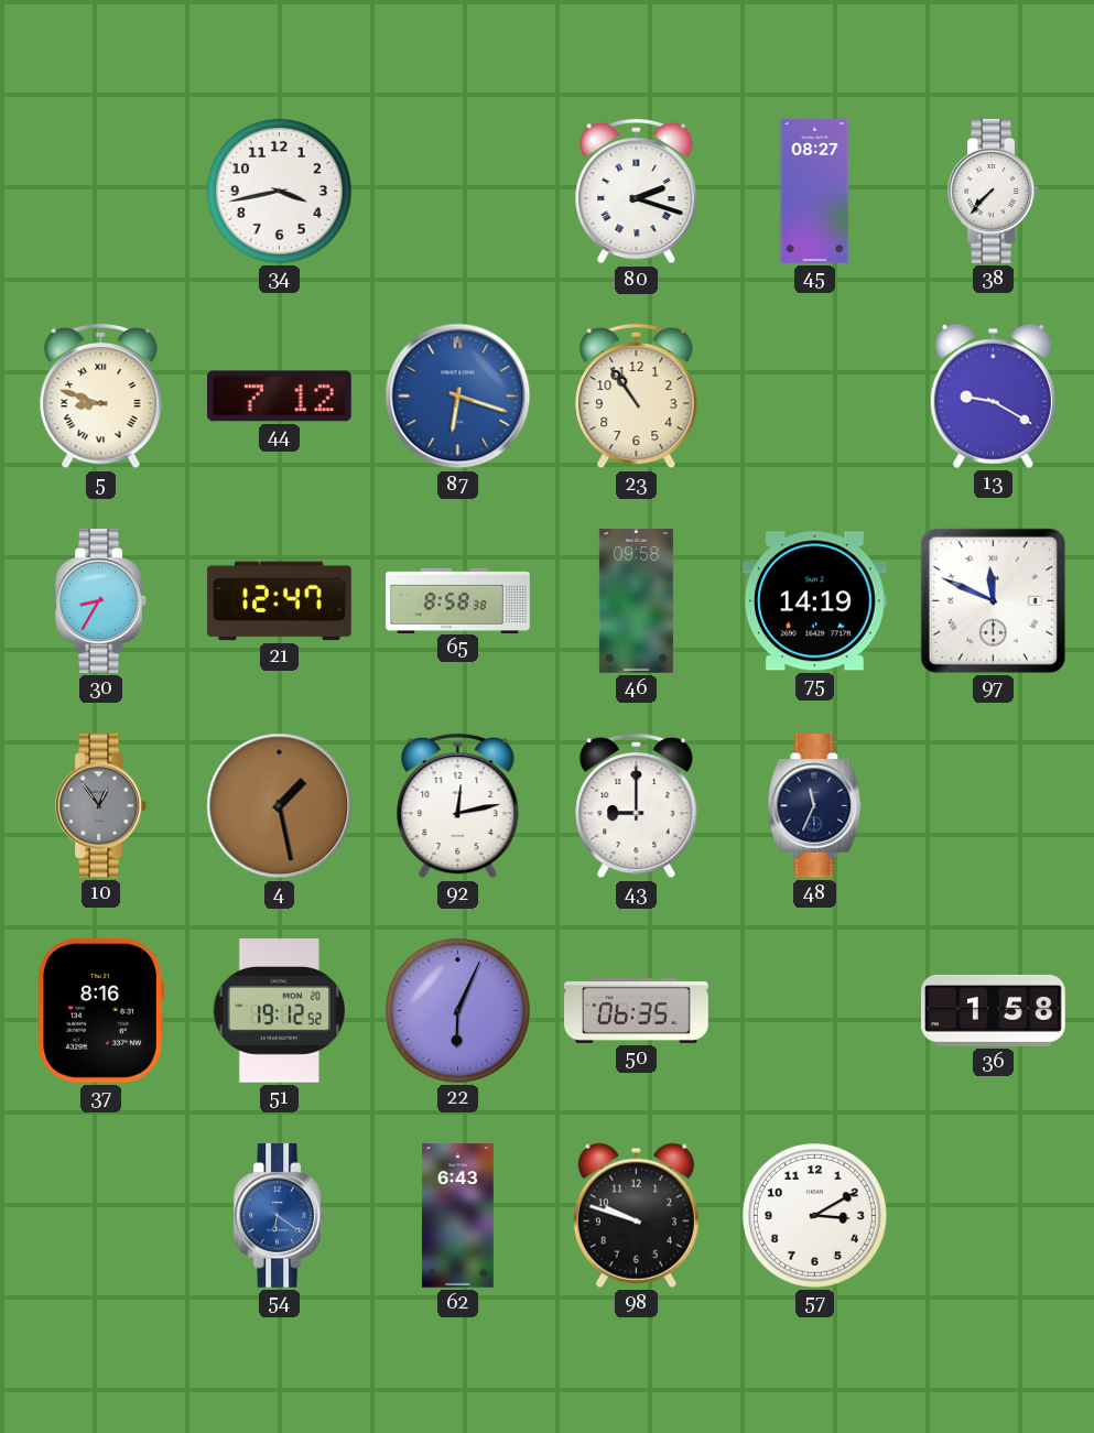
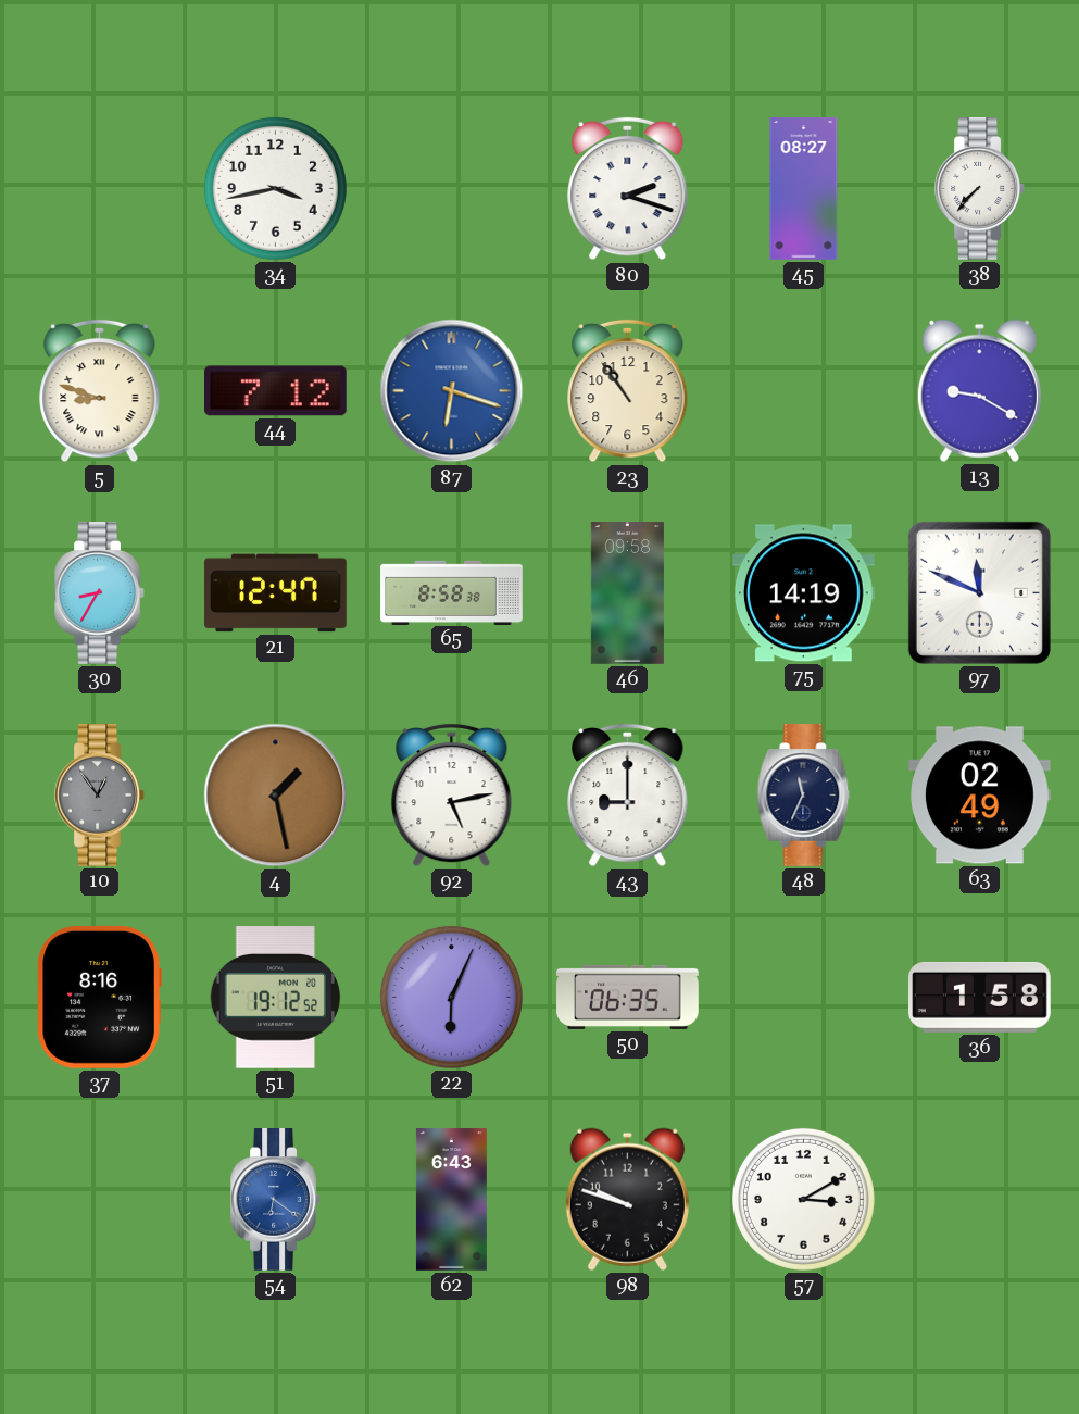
92: 12:13 -> 5:13 (452, 796)
63: none -> 02:49 (980, 796)
